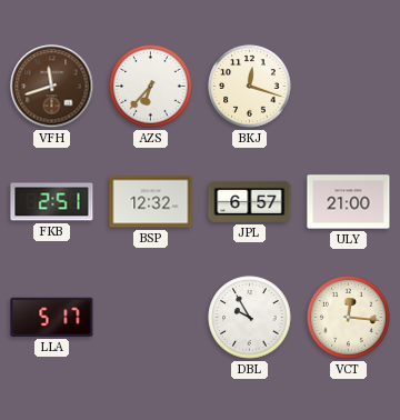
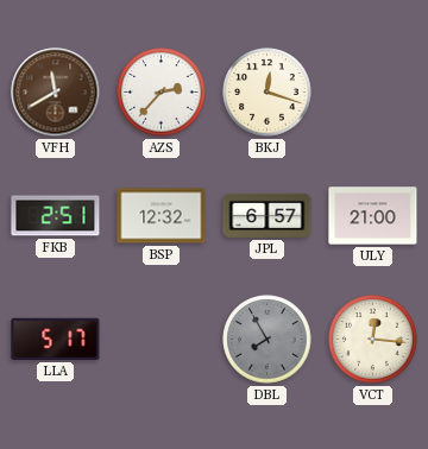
VFH: 11:42 -> 11:40 (56, 93)
AZS: 6:37 -> 2:37 (162, 93)
DBL: 9:55 -> 7:55 (267, 340)
DBL dial: white -> grey (267, 340)
